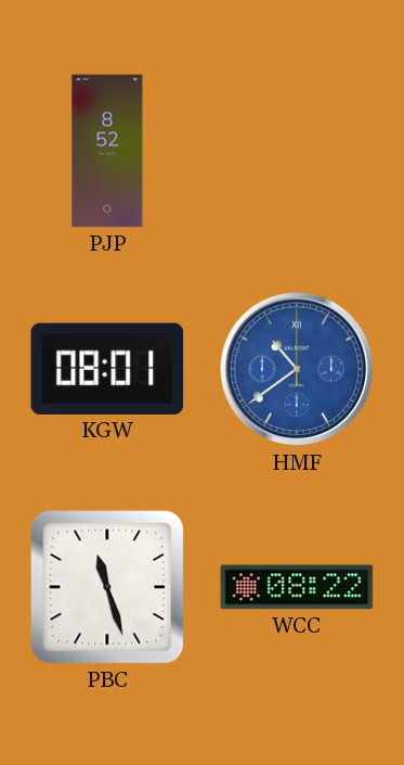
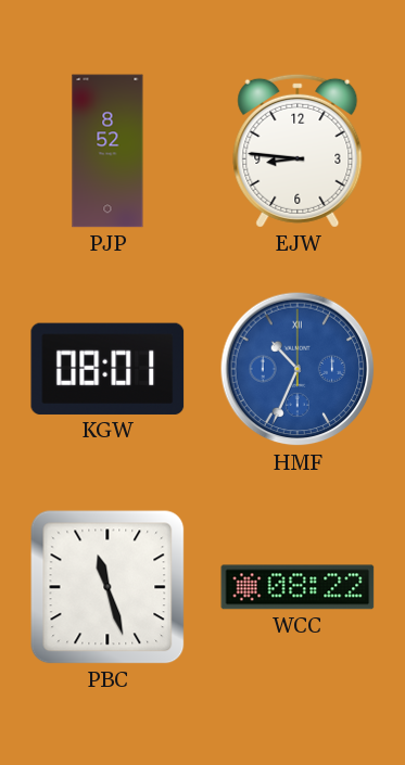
EJW: none -> 8:46 (298, 151)
HMF: 10:39 -> 10:34 (298, 369)
